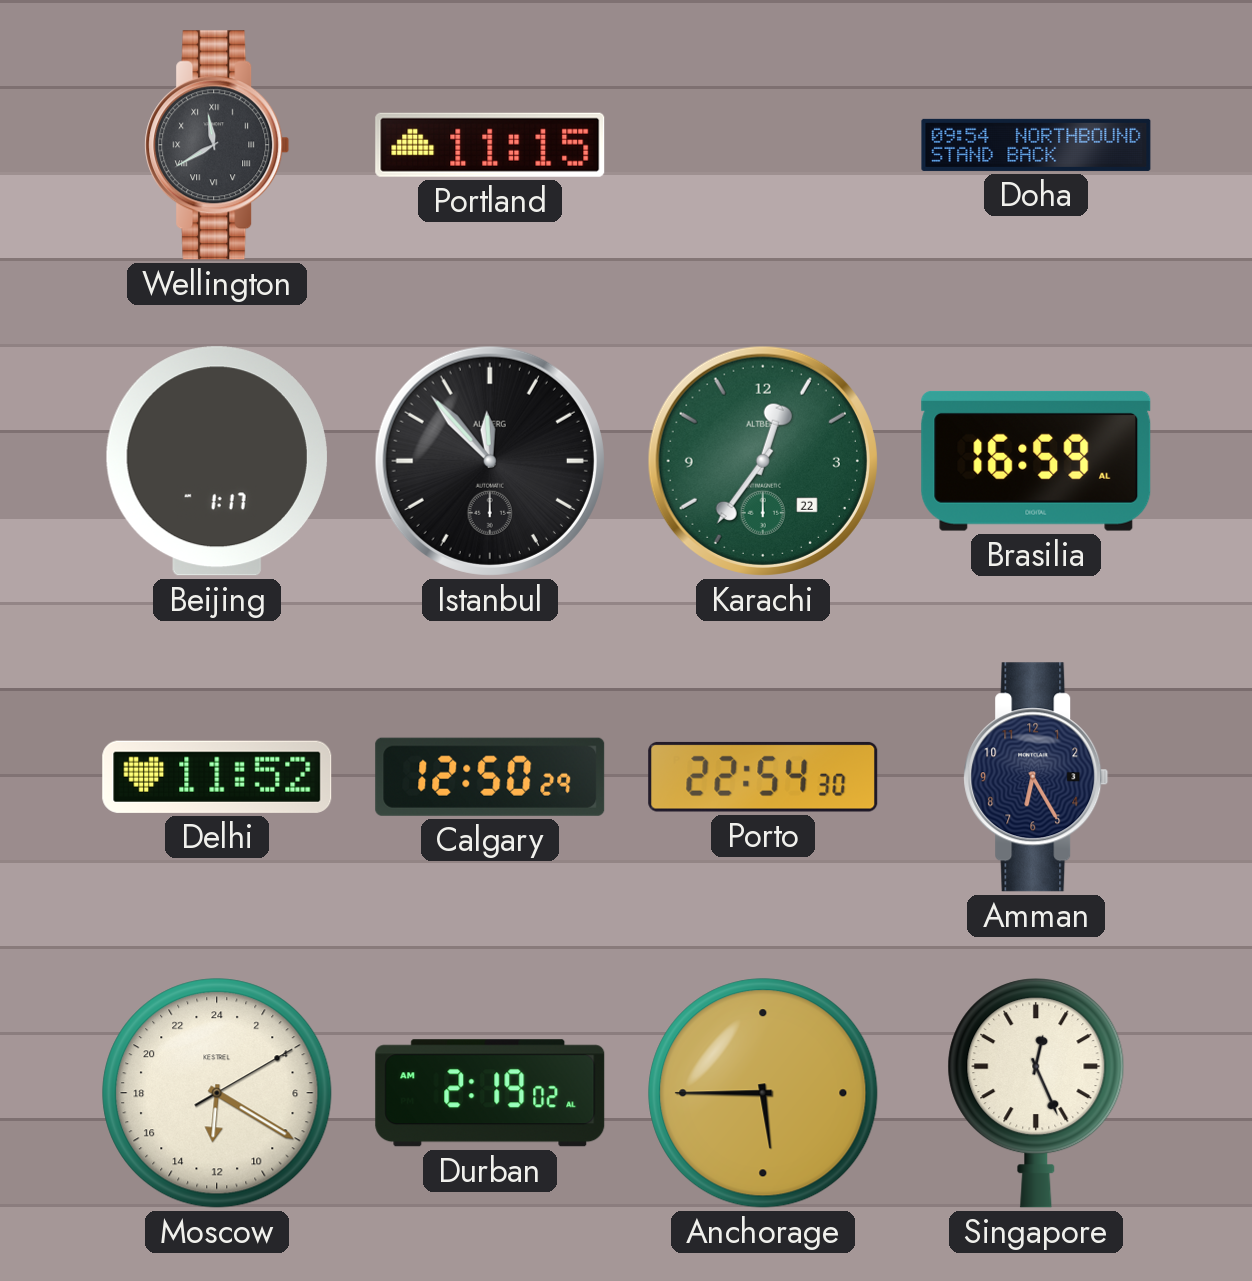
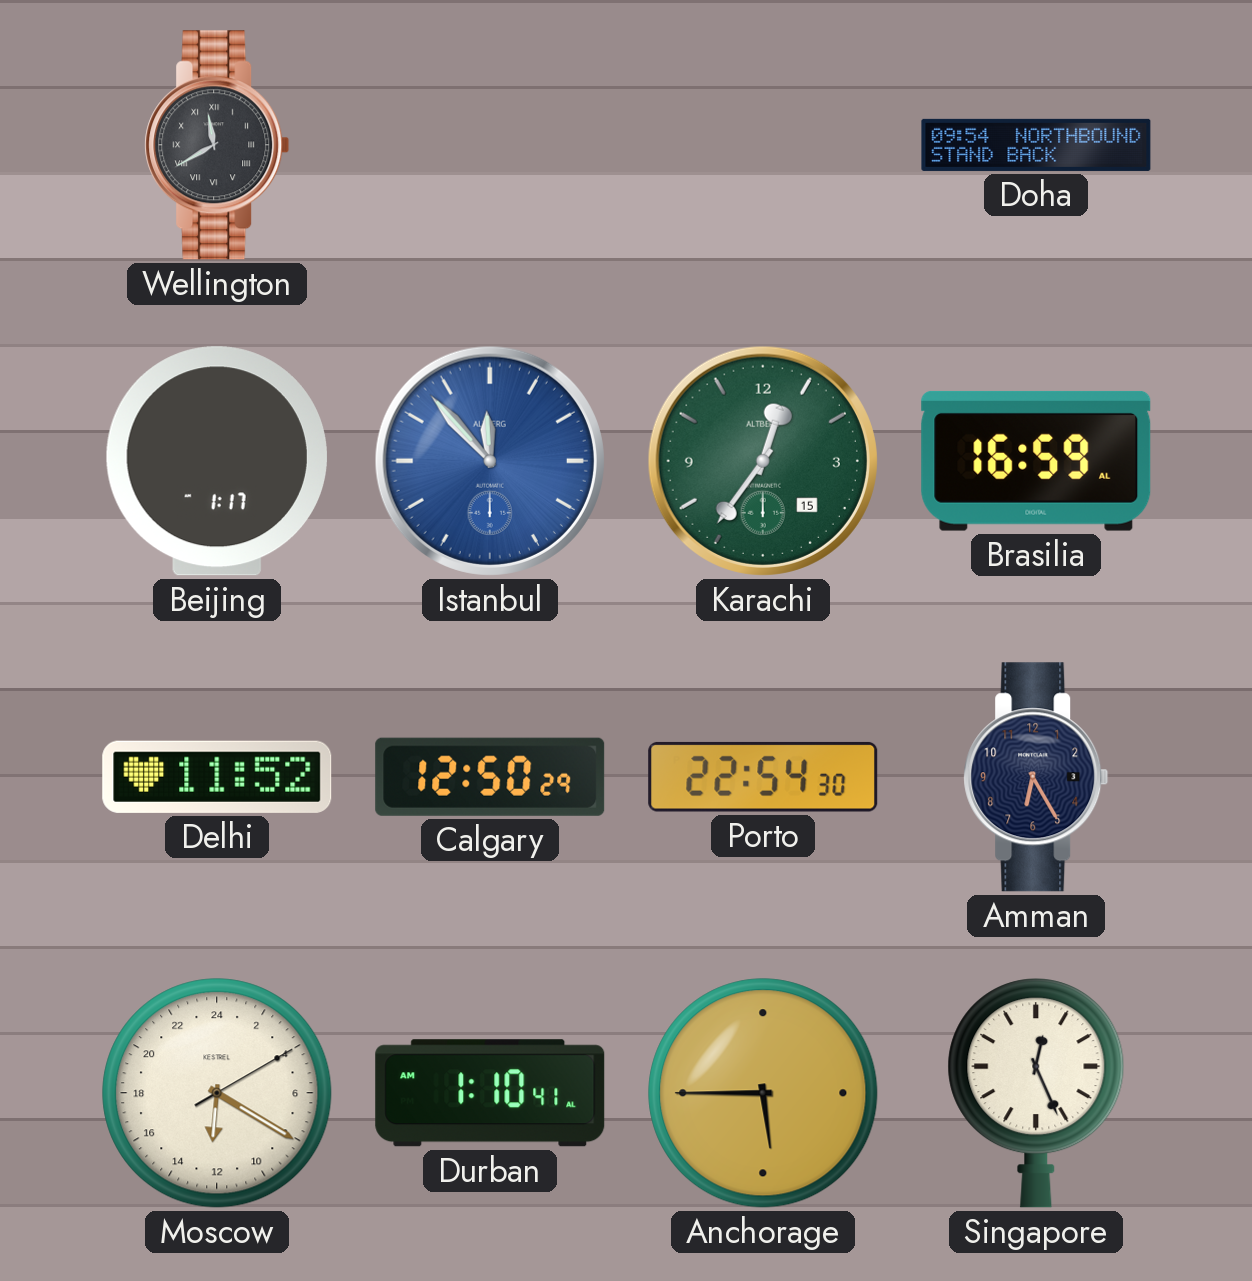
Portland: 11:15 -> none (490, 145)
Istanbul dial: black -> blue (490, 461)
Karachi date: 22 -> 15 (763, 461)
Durban: 2:19 -> 1:10 (490, 1093)
